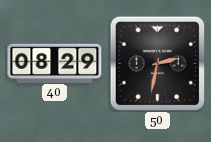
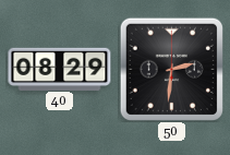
50: 2:32 -> 2:31 (171, 69)
